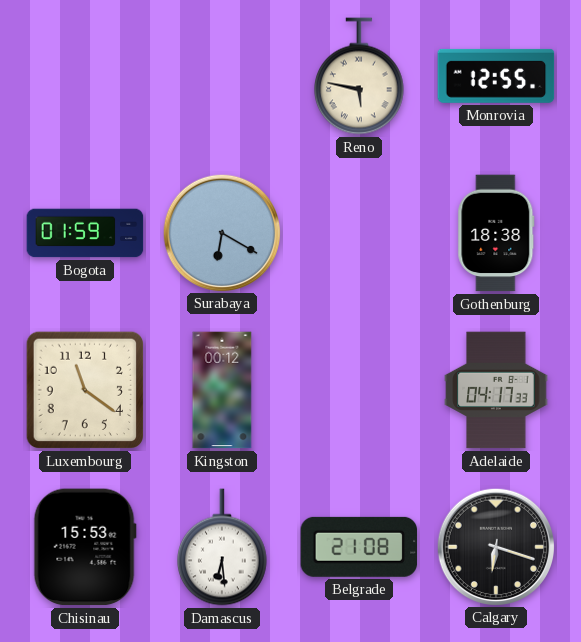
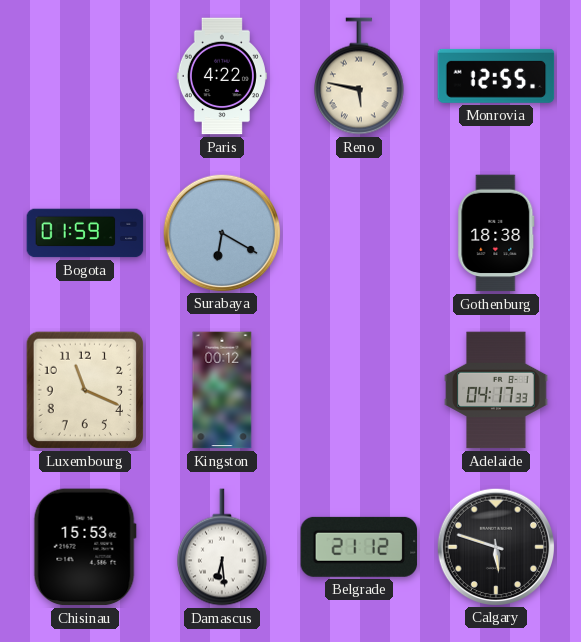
Paris: none -> 4:22 (222, 76)
Luxembourg: 11:21 -> 11:19 (85, 390)
Belgrade: 21:08 -> 21:12 (359, 547)
Calgary: 6:18 -> 5:48 (495, 546)
